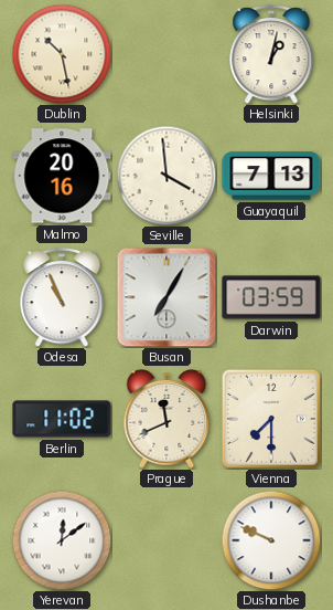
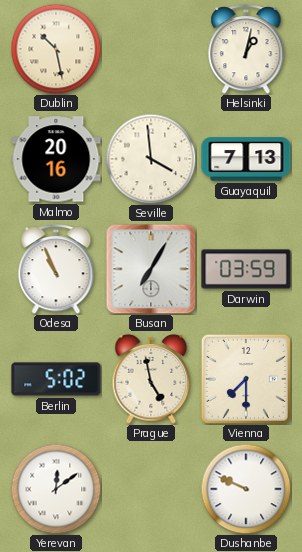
Berlin: 11:02 -> 5:02 (56, 379)
Prague: 11:41 -> 4:58 (151, 380)
